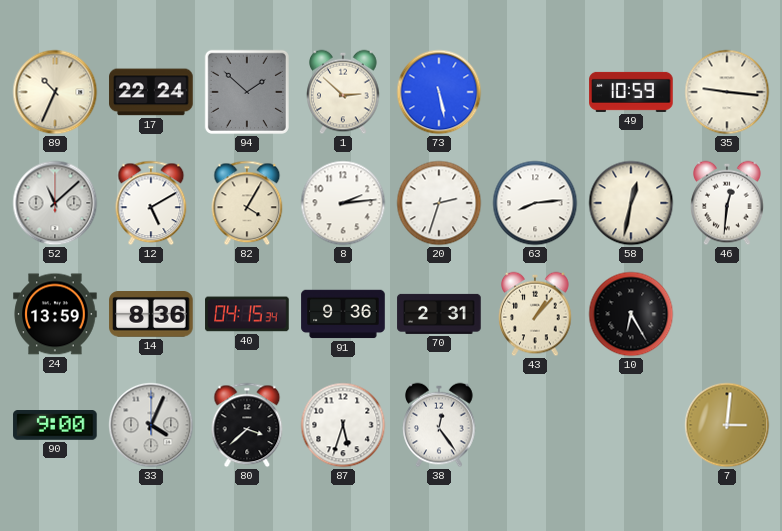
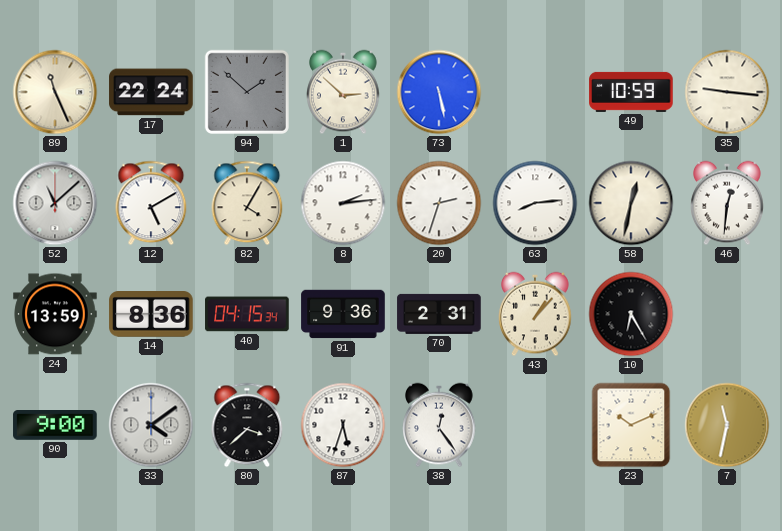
89: 10:34 -> 11:26 (55, 92)
33: 4:04 -> 4:09 (151, 425)
23: none -> 10:11 (631, 425)
7: 3:01 -> 11:32 (727, 425)
